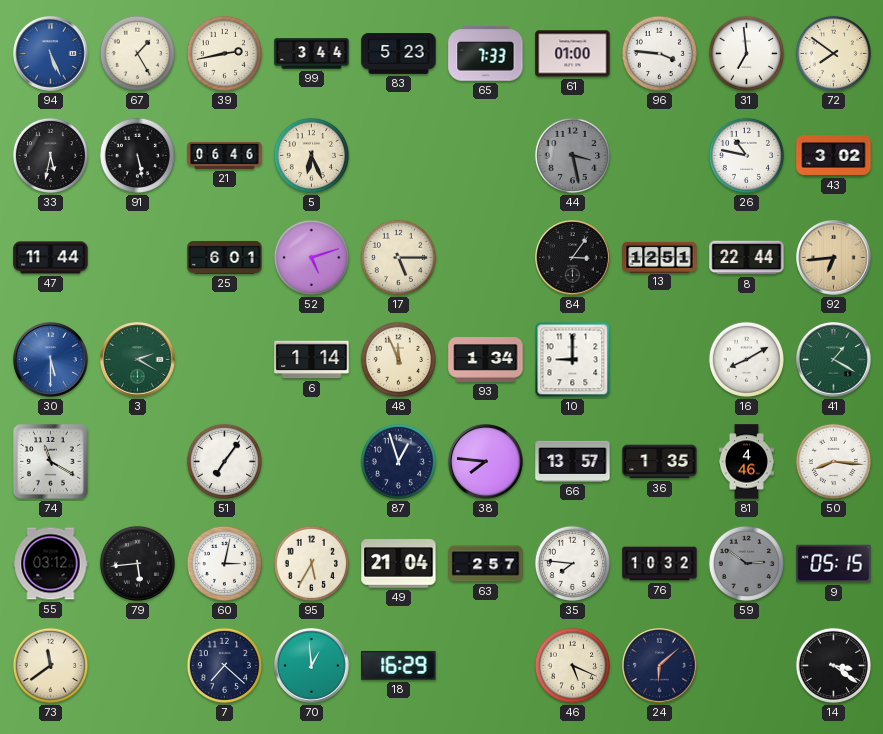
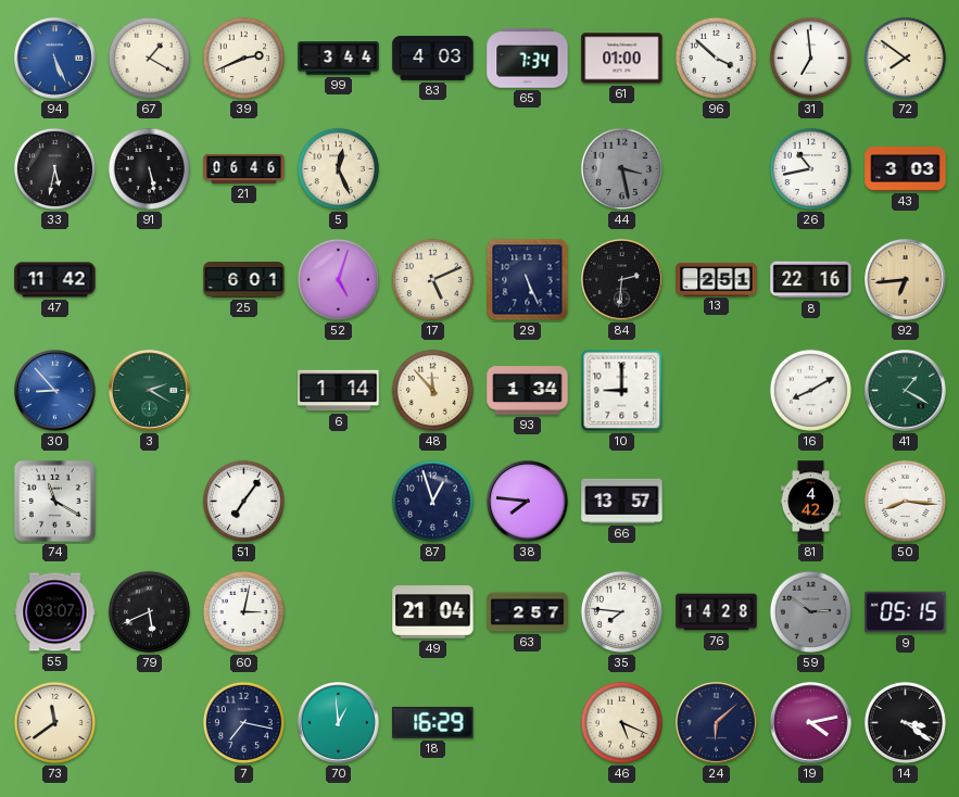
67: 1:25 -> 1:20 (149, 58)
39: 2:43 -> 2:41 (243, 58)
83: 5:23 -> 4:03 (433, 59)
65: 7:33 -> 7:34 (528, 59)
96: 3:46 -> 3:52 (716, 58)
5: 6:26 -> 12:26 (338, 168)
26: 10:47 -> 10:43 (810, 168)
43: 3:02 -> 3:03 (906, 169)
47: 11:44 -> 11:42 (55, 280)
52: 5:12 -> 5:03 (338, 279)
17: 5:15 -> 5:11 (432, 279)
29: none -> 5:26 (528, 280)
84: 3:06 -> 2:31 (622, 280)
13: 12:51 -> 2:51 (717, 279)
8: 22:44 -> 22:16 (811, 280)
30: 5:30 -> 8:53 (55, 391)
48: 11:56 -> 11:53 (432, 390)
36: 1:35 -> none (660, 462)
81: 4:46 -> 4:42 (810, 502)
55: 03:12 -> 03:07 (55, 612)
79: 5:44 -> 5:41 (149, 611)
95: 5:35 -> none (311, 563)
76: 10:32 -> 14:28 (717, 612)
7: 7:22 -> 7:17 (243, 722)
19: none -> 4:13 (811, 723)
